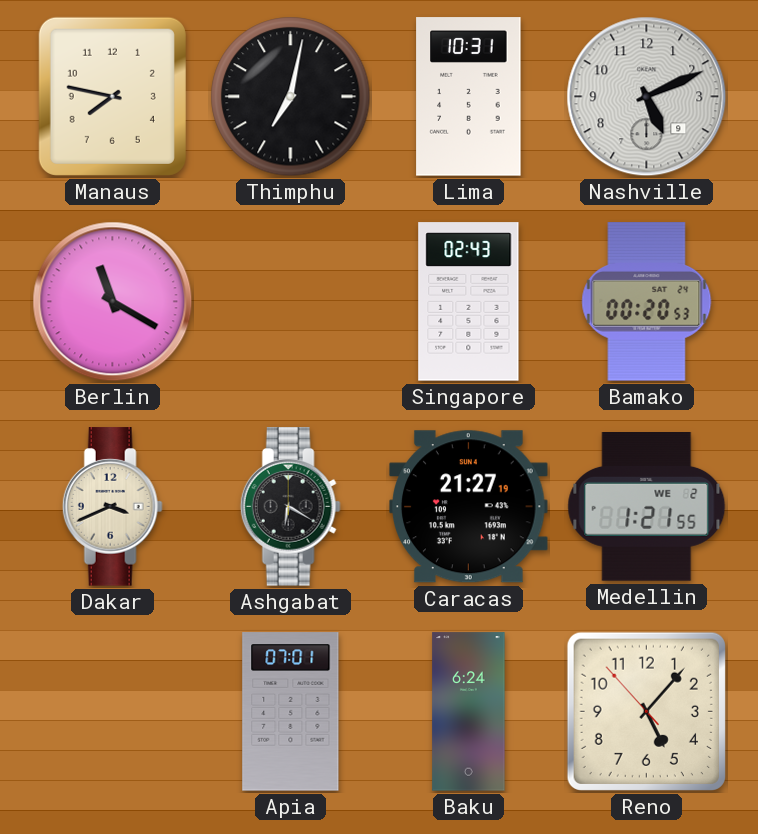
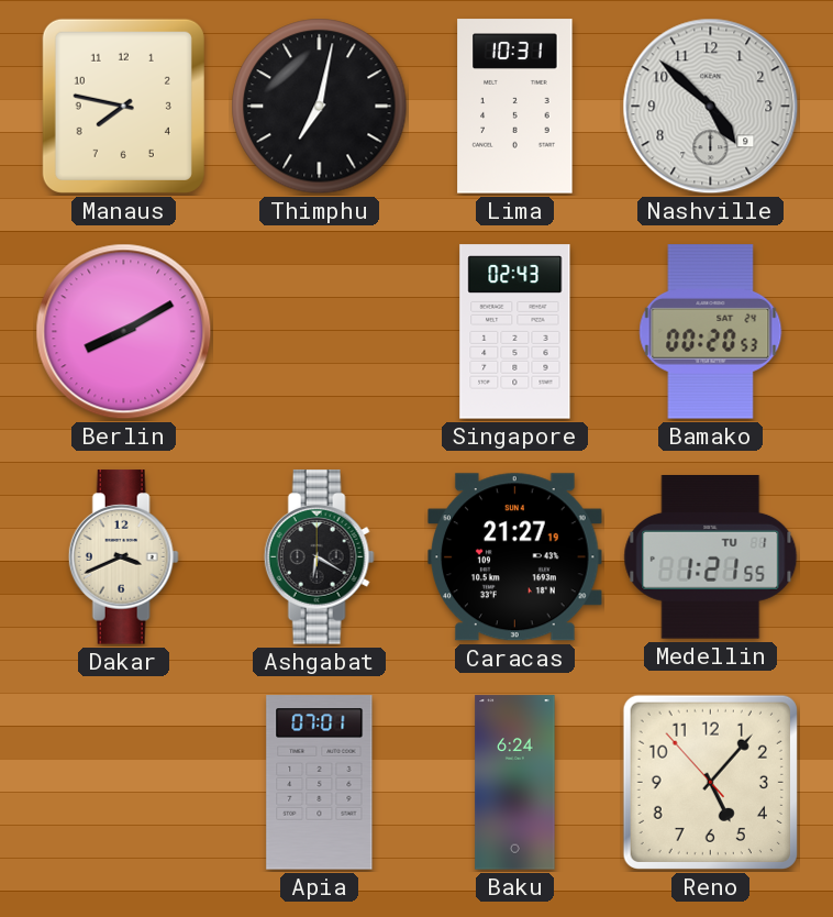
Nashville: 5:11 -> 4:52 (711, 107)
Berlin: 11:20 -> 8:10 (124, 332)
Medellin date: WE 2 -> TU 1 (711, 557)
